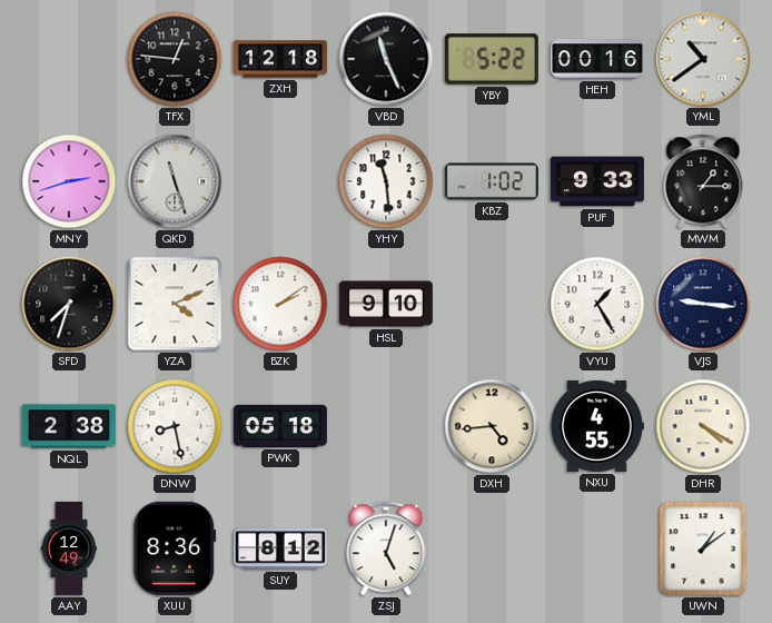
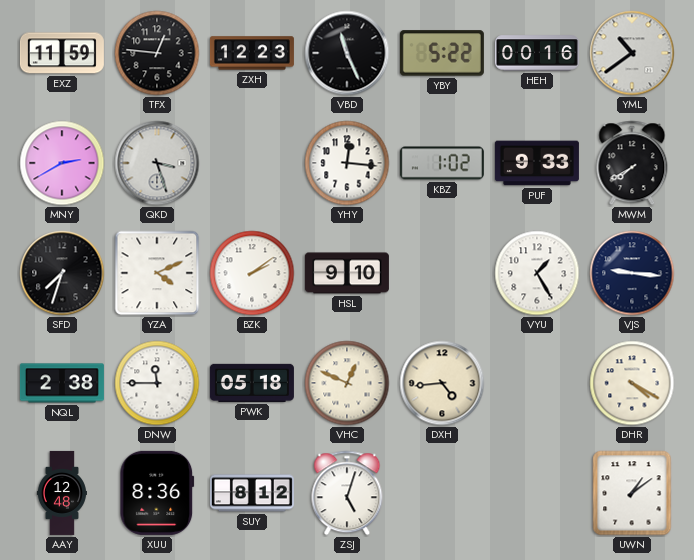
EXZ: none -> 11:59 (62, 53)
ZXH: 12:18 -> 12:23 (252, 53)
MNY: 2:42 -> 2:40 (62, 163)
QKD: 11:27 -> 3:27 (157, 163)
YHY: 11:29 -> 12:16 (347, 163)
MWM: 1:15 -> 7:40 (632, 163)
DNW: 8:28 -> 11:45 (157, 383)
VHC: none -> 12:49 (347, 383)
NXU: 4:55 -> none (597, 426)
AAY: 12:49 -> 12:48 (62, 493)
